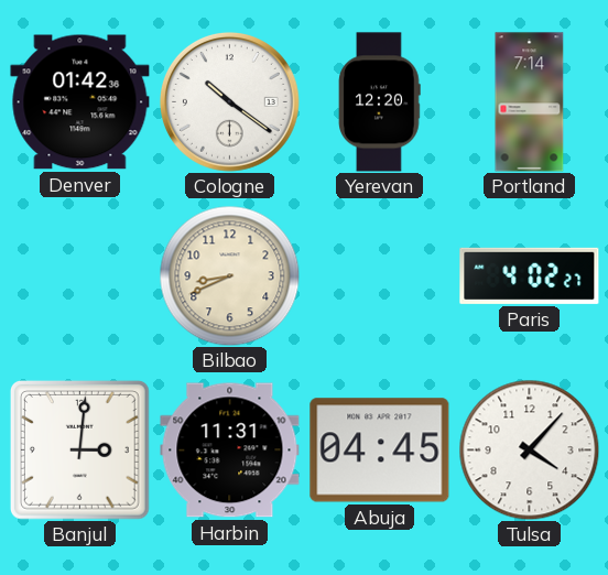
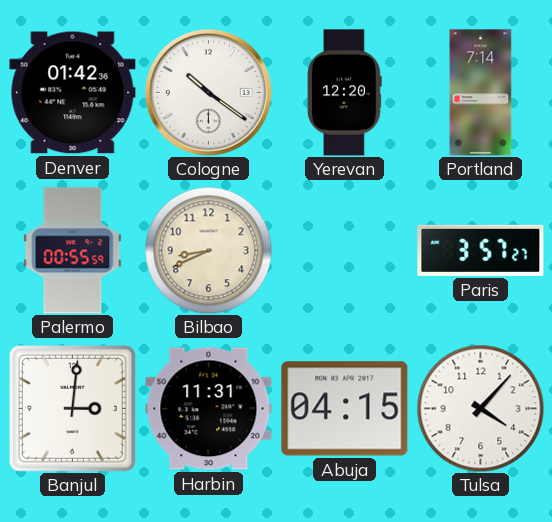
Palermo: none -> 00:55 (73, 251)
Paris: 4:02 -> 3:57 (481, 250)
Abuja: 04:45 -> 04:15 (345, 409)
